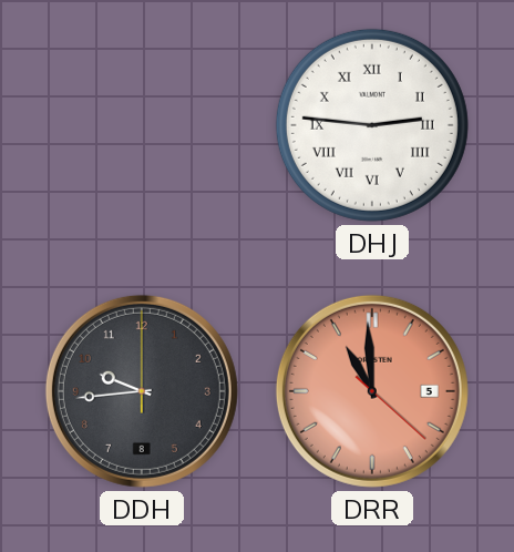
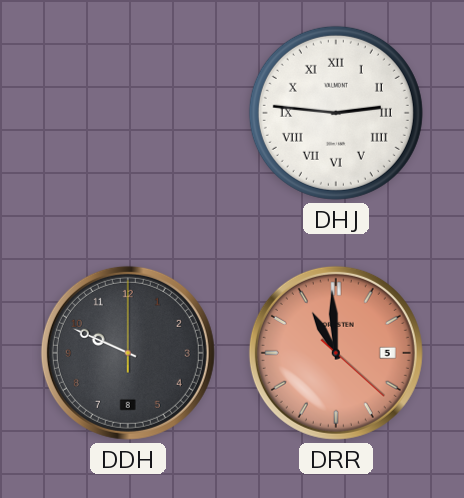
DDH: 9:44 -> 9:49 (128, 353)
